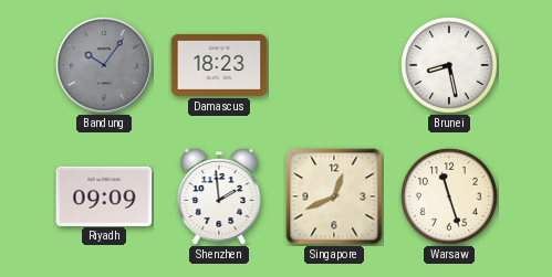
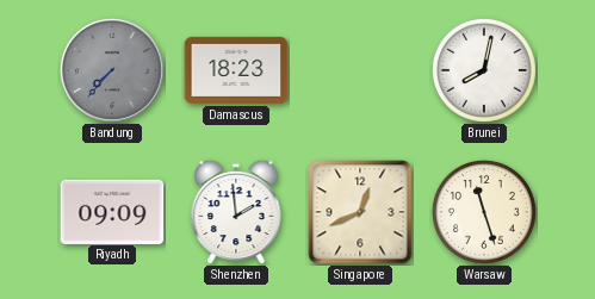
Bandung: 10:06 -> 7:37 (112, 70)
Brunei: 8:28 -> 8:02 (484, 70)
